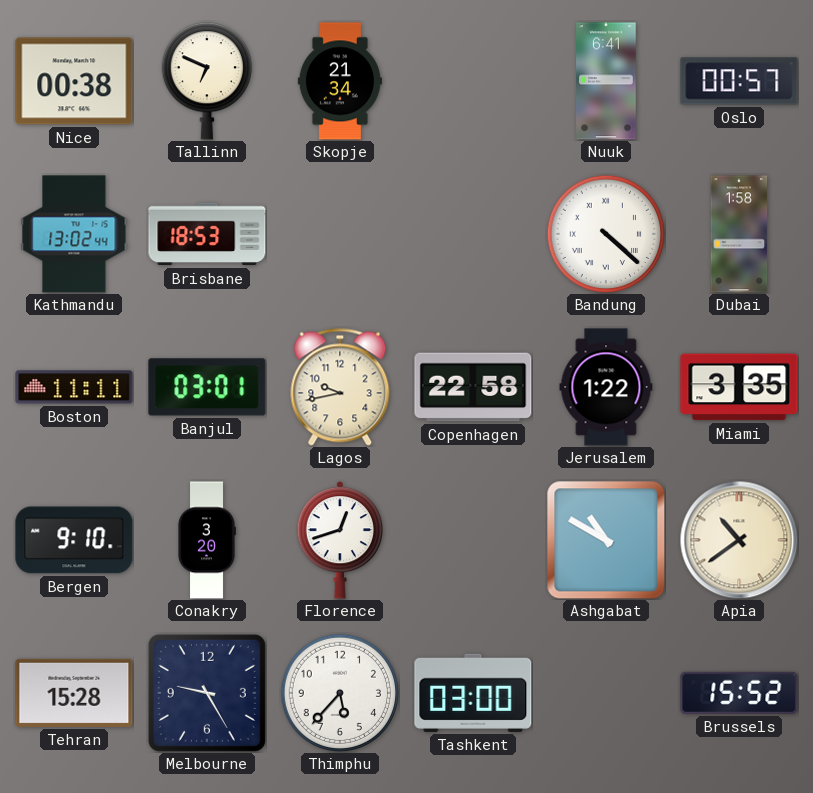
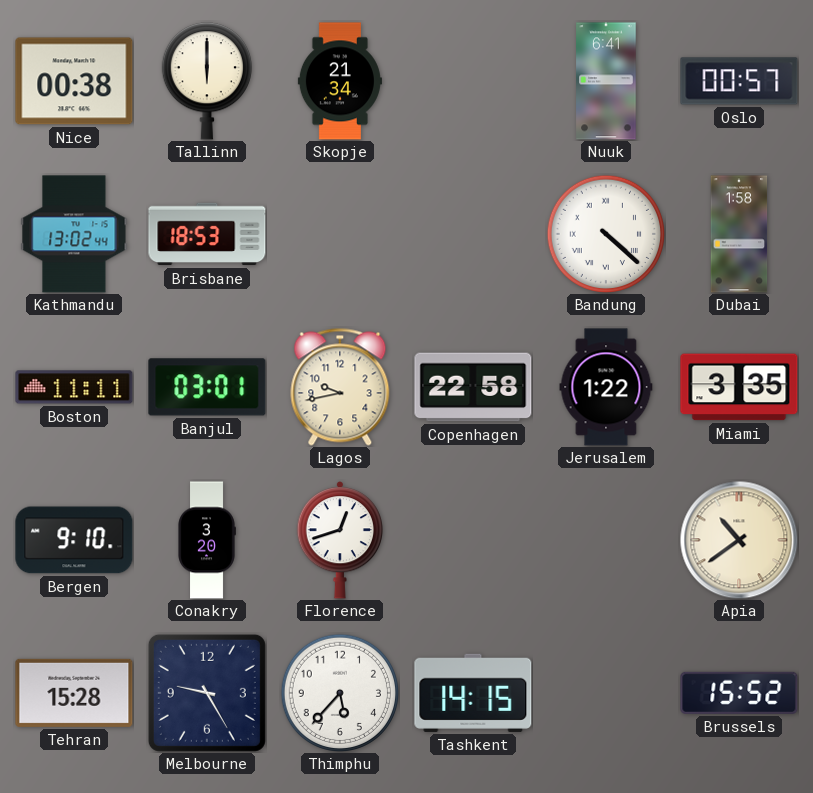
Tallinn: 6:49 -> 6:00 (207, 81)
Ashgabat: 10:50 -> none (606, 540)
Tashkent: 03:00 -> 14:15 (473, 693)
